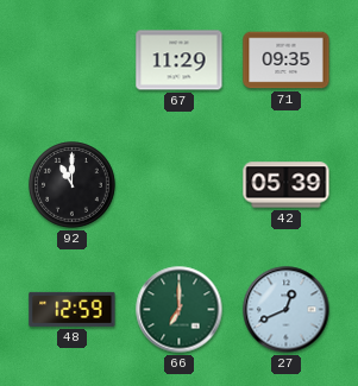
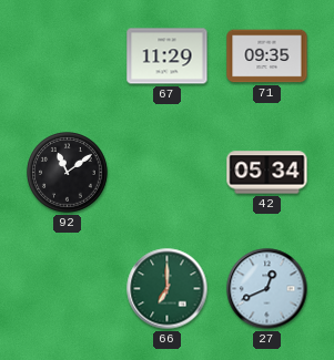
92: 11:00 -> 11:09 (68, 173)
42: 05:39 -> 05:34 (267, 173)
48: 12:59 -> none (73, 309)
